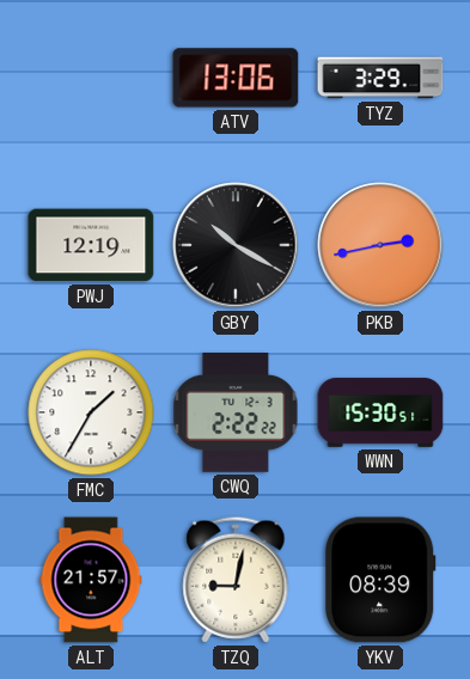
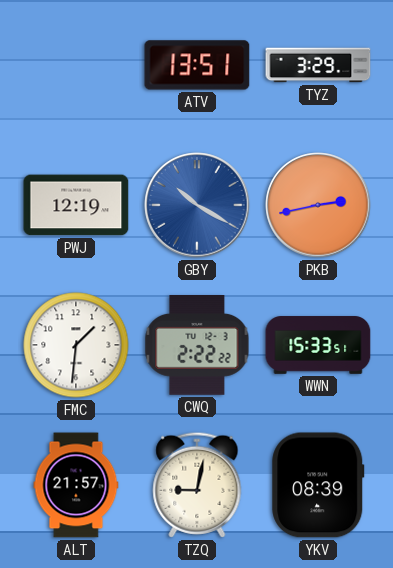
ATV: 13:06 -> 13:51 (197, 65)
GBY dial: black -> blue (197, 205)
FMC: 1:35 -> 1:31 (76, 345)
WWN: 15:30 -> 15:33 (318, 345)
